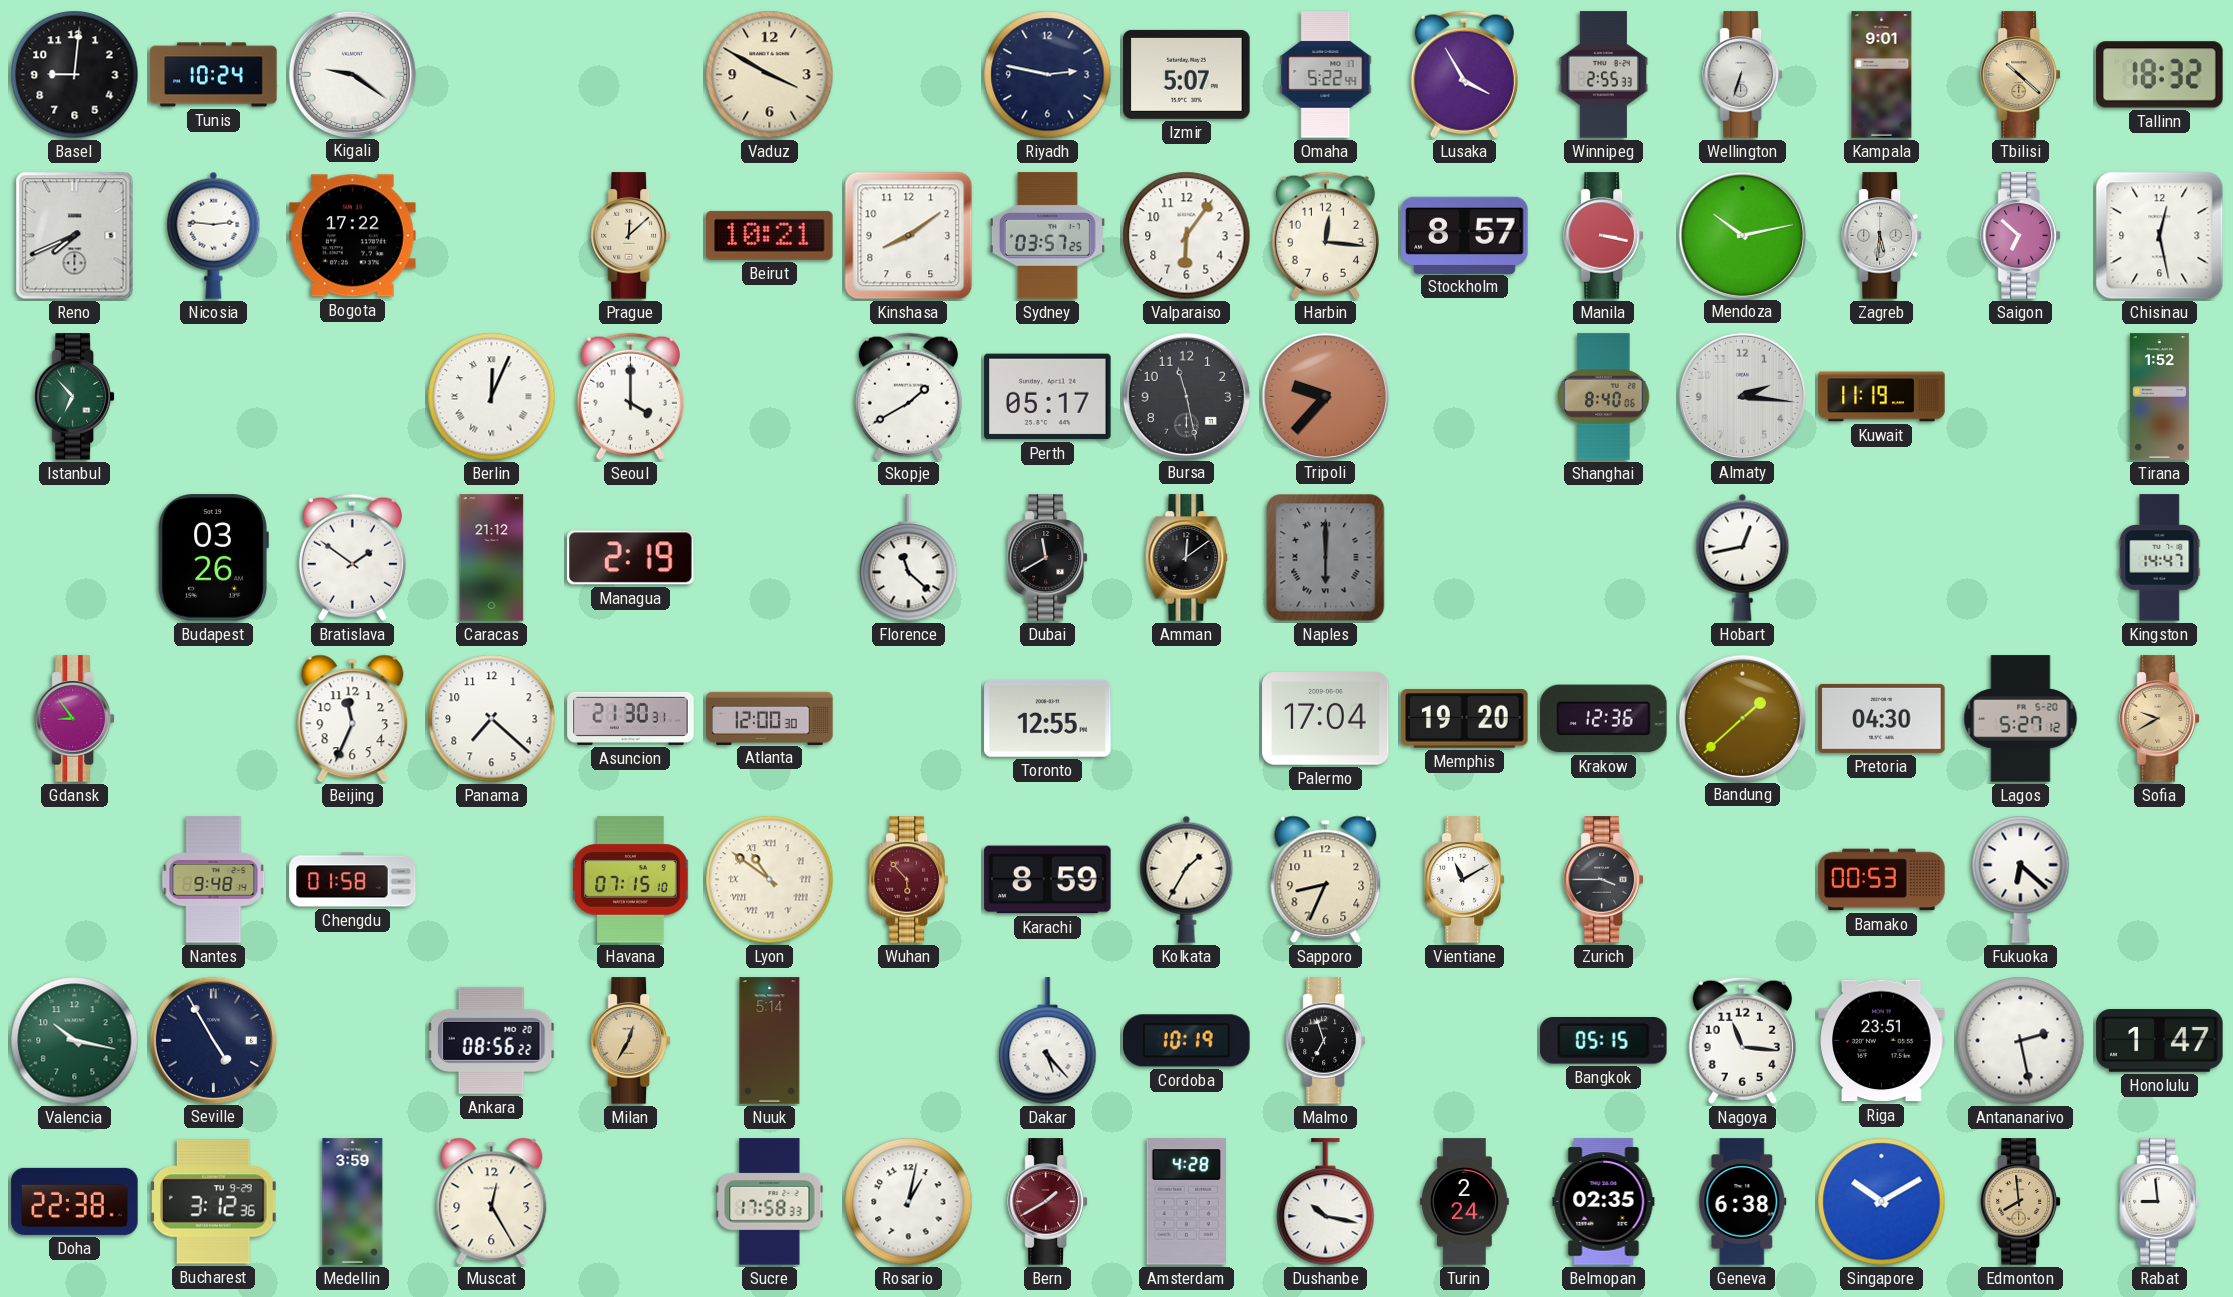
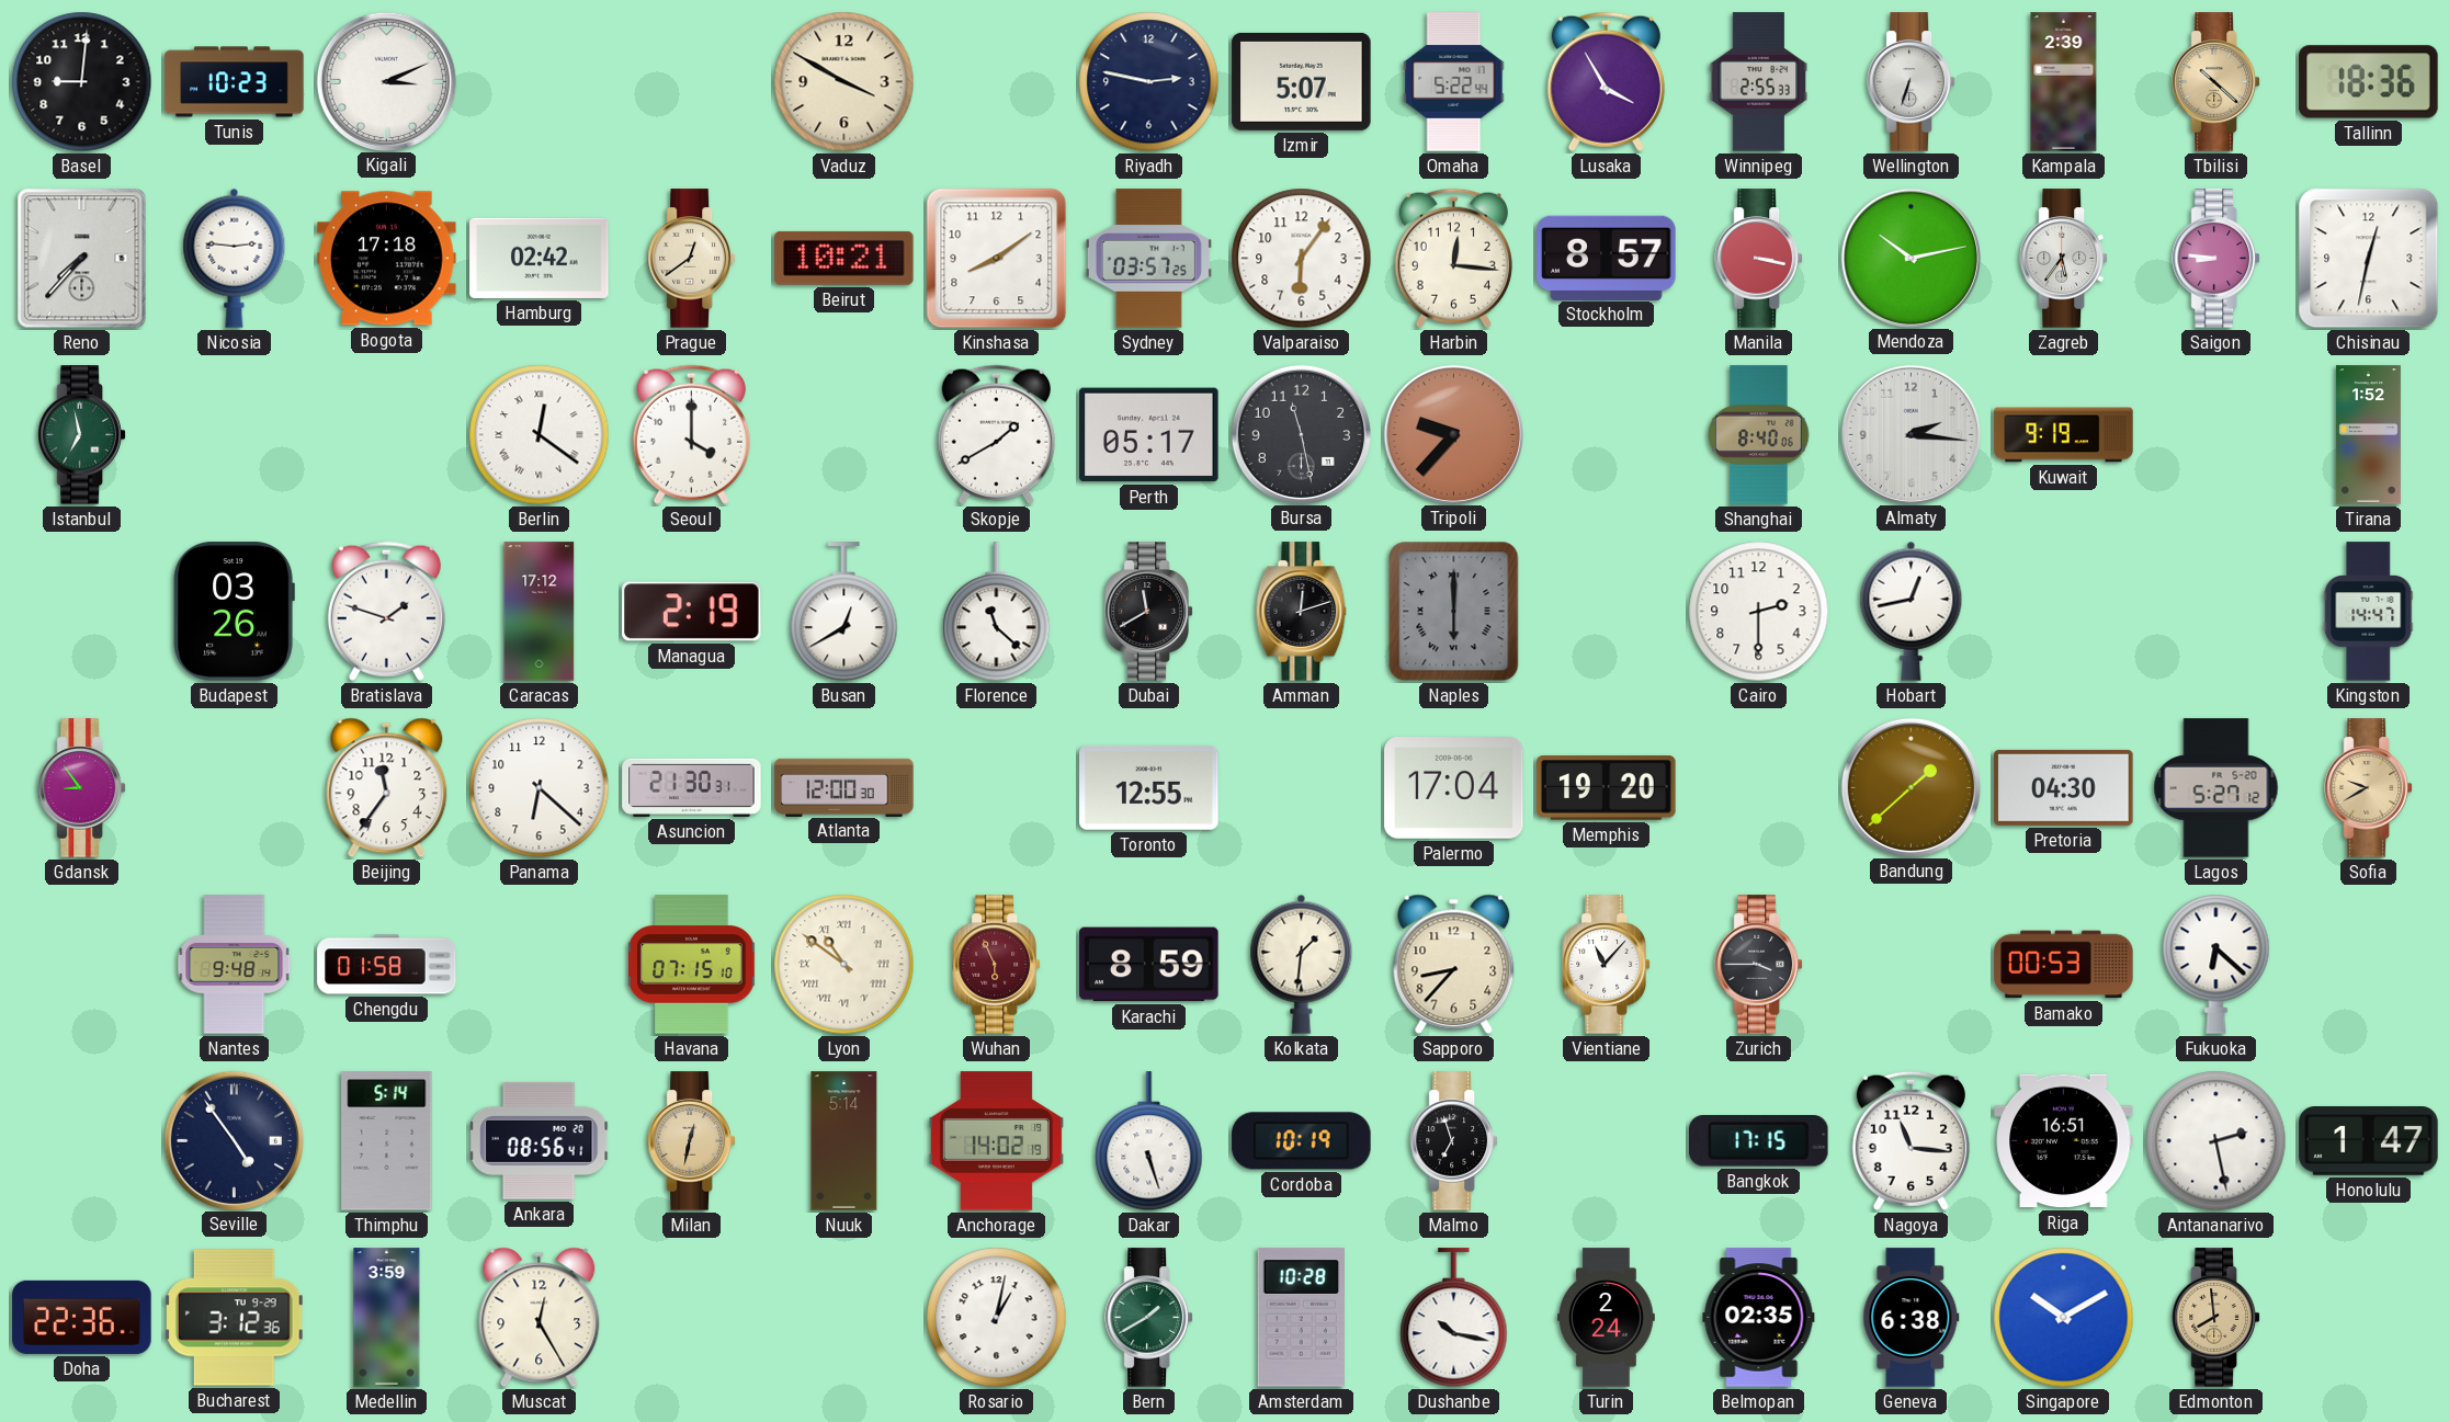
Tunis: 10:24 -> 10:23 (235, 82)
Kigali: 9:21 -> 3:11 (386, 81)
Kampala: 9:01 -> 2:39 (2064, 82)
Tallinn: 18:32 -> 18:36 (2369, 82)
Reno: 7:41 -> 7:37 (82, 259)
Bogota: 17:22 -> 17:18 (387, 259)
Hamburg: none -> 02:42 (540, 258)
Prague: 12:08 -> 12:39 (691, 259)
Zagreb: 5:31 -> 5:36 (2063, 259)
Saigon: 6:52 -> 8:46 (2215, 259)
Chisinau: 12:28 -> 12:32 (2369, 259)
Istanbul: 6:53 -> 6:58 (81, 435)
Berlin: 12:04 -> 12:21 (540, 435)
Kuwait: 11:19 -> 9:19 (2064, 435)
Bratislava: 1:51 -> 1:48 (386, 611)
Caracas: 21:12 -> 17:12 (540, 612)
Busan: none -> 12:40 (844, 612)
Amman: 12:09 -> 12:12 (1302, 612)
Cairo: none -> 2:30 (1759, 612)
Beijing: 11:34 -> 11:36 (387, 788)
Panama: 7:22 -> 6:22 (540, 788)
Krakow: 12:36 -> none (1604, 719)
Wuhan: 5:53 -> 5:56 (996, 965)
Kolkata: 1:35 -> 1:31 (1302, 964)
Sapporo: 8:34 -> 8:37 (1454, 965)
Vientiane: 11:10 -> 11:07 (1606, 965)
Valencia: 10:17 -> none (75, 1041)
Seville: 4:55 -> 4:54 (234, 1140)
Thimphu: none -> 5:14 (387, 1141)
Ankara: 08:56:22 -> 08:56:41 (540, 1140)
Milan: 12:35 -> 12:32 (691, 1141)
Anchorage: none -> 14:02 (996, 1141)
Dakar: 5:23 -> 5:27 (1149, 1141)
Bangkok: 05:15 -> 17:15 (1759, 1141)
Riga: 23:51 -> 16:51 (2064, 1141)
Doha: 22:38 -> 22:36 (82, 1317)
Sucre: 17:58 -> none (770, 1202)
Bern dial: burgundy -> green (1148, 1318)
Amsterdam: 4:28 -> 10:28 (1301, 1318)
Rabat: 8:59 -> none (2159, 1202)
